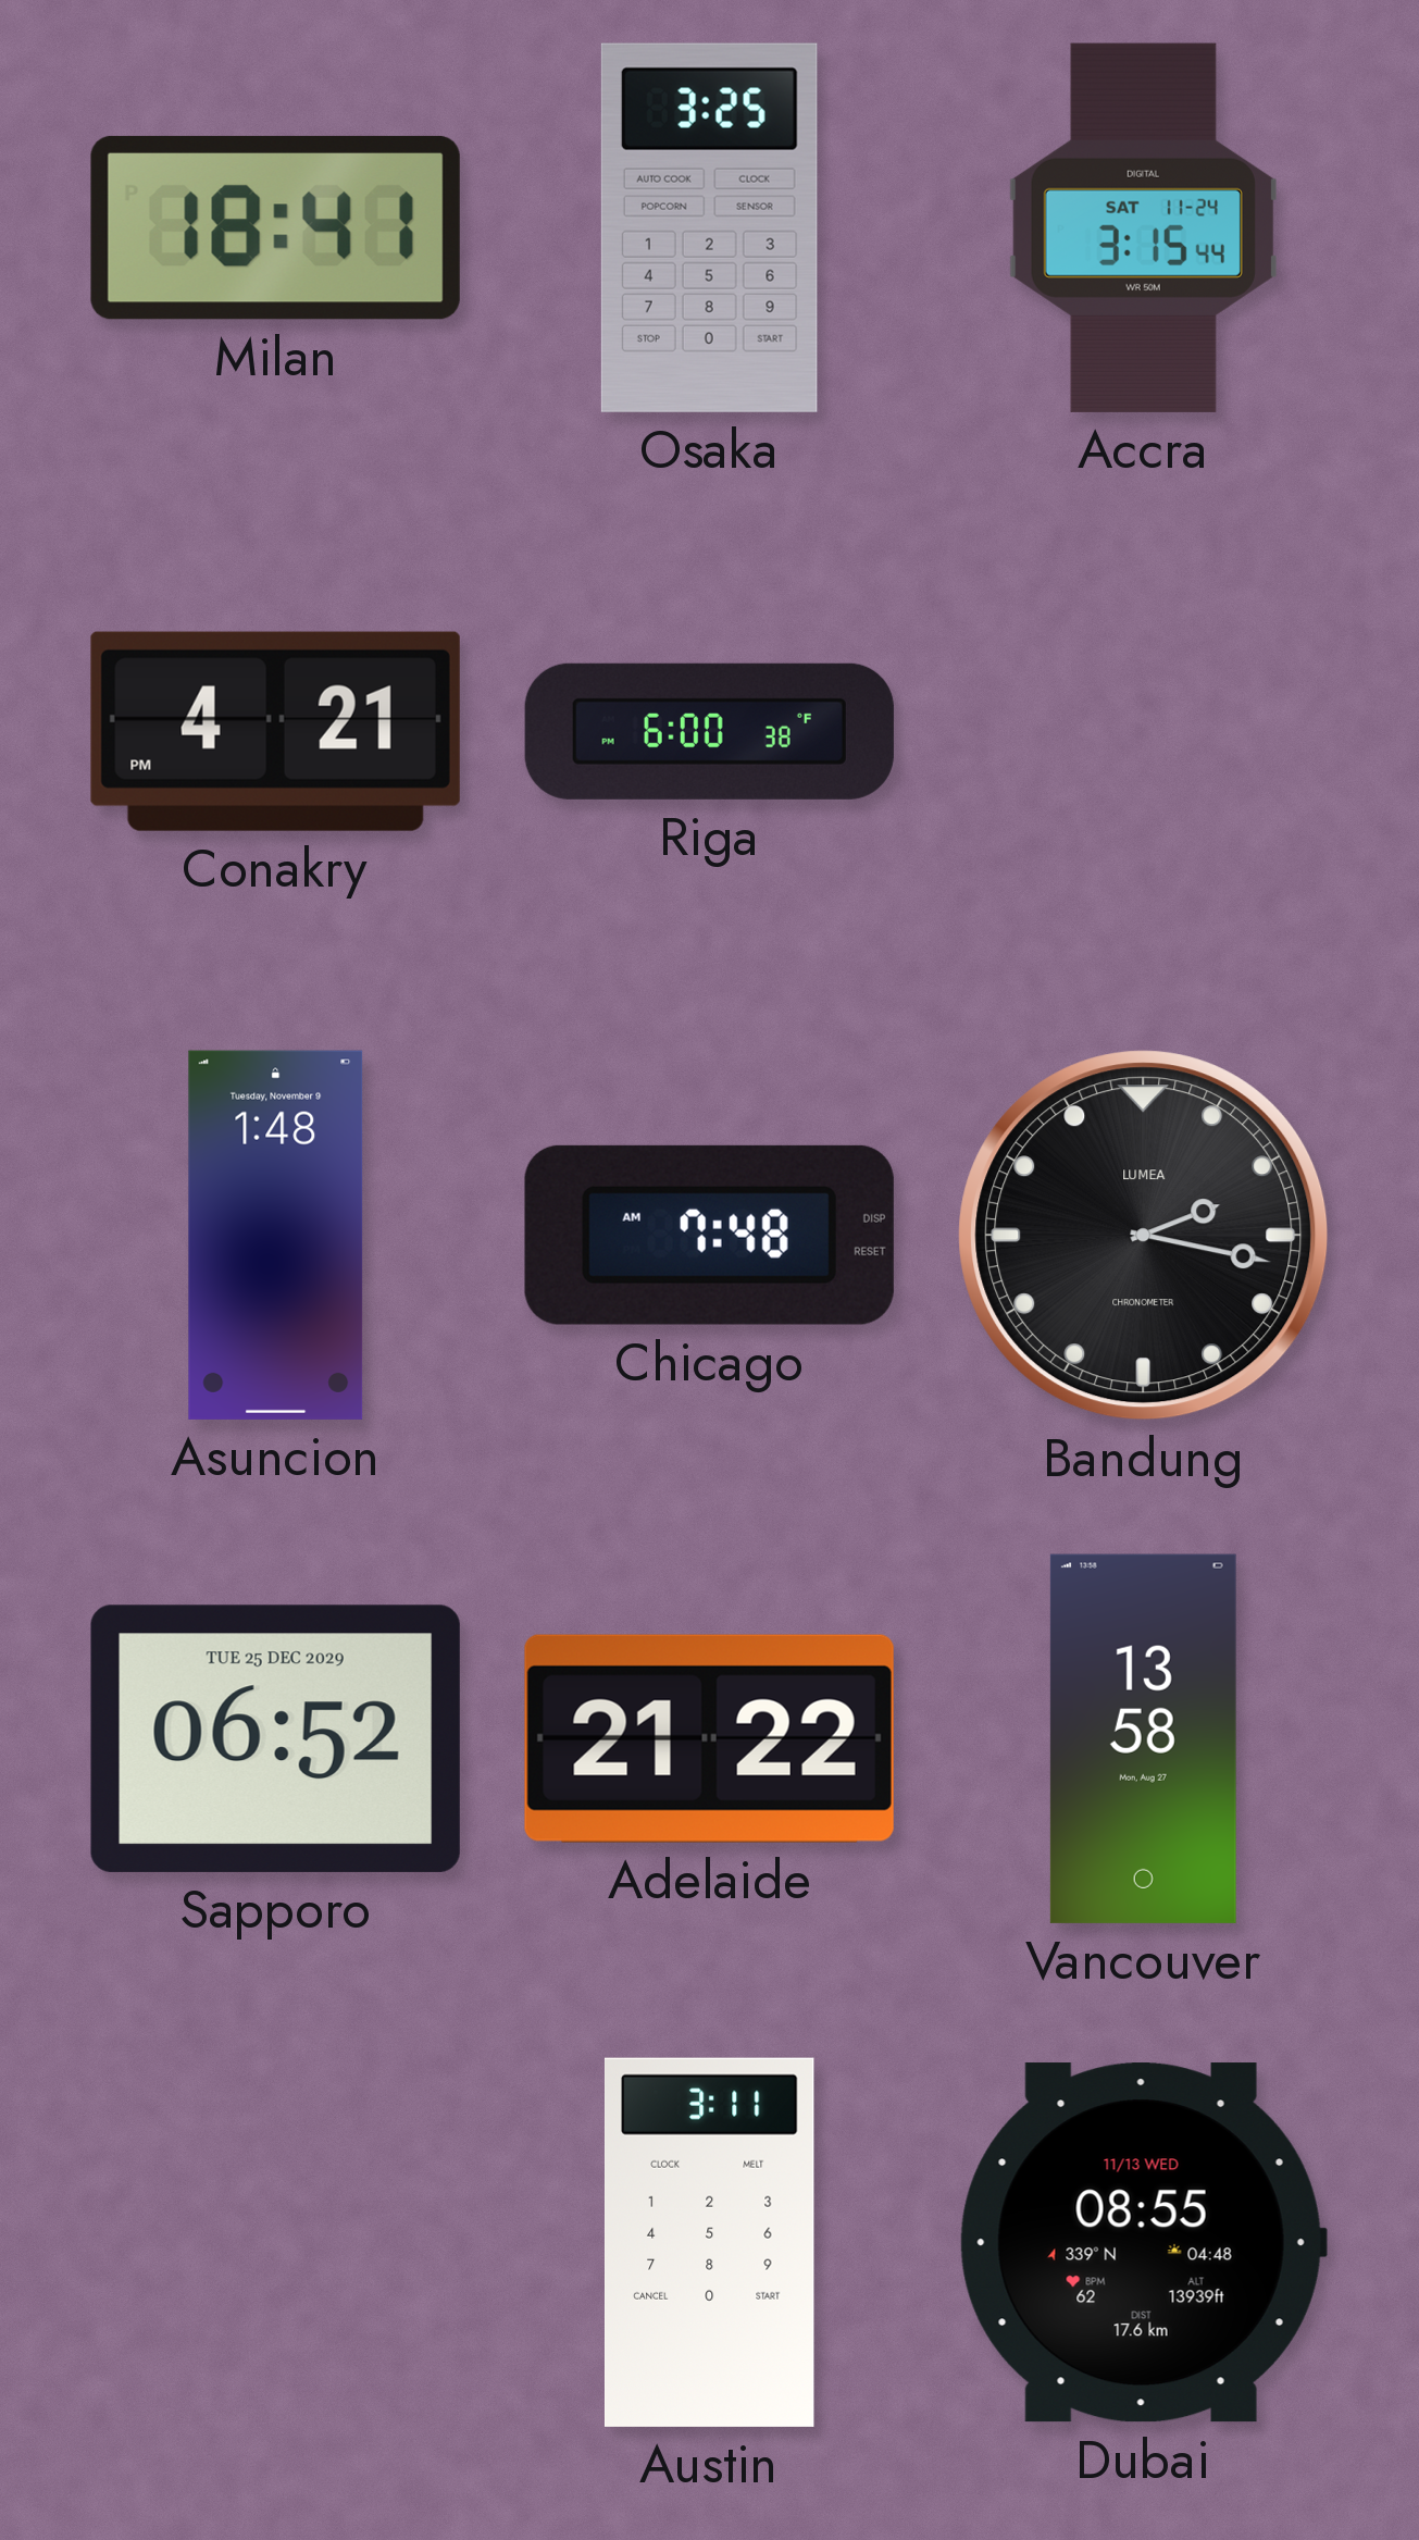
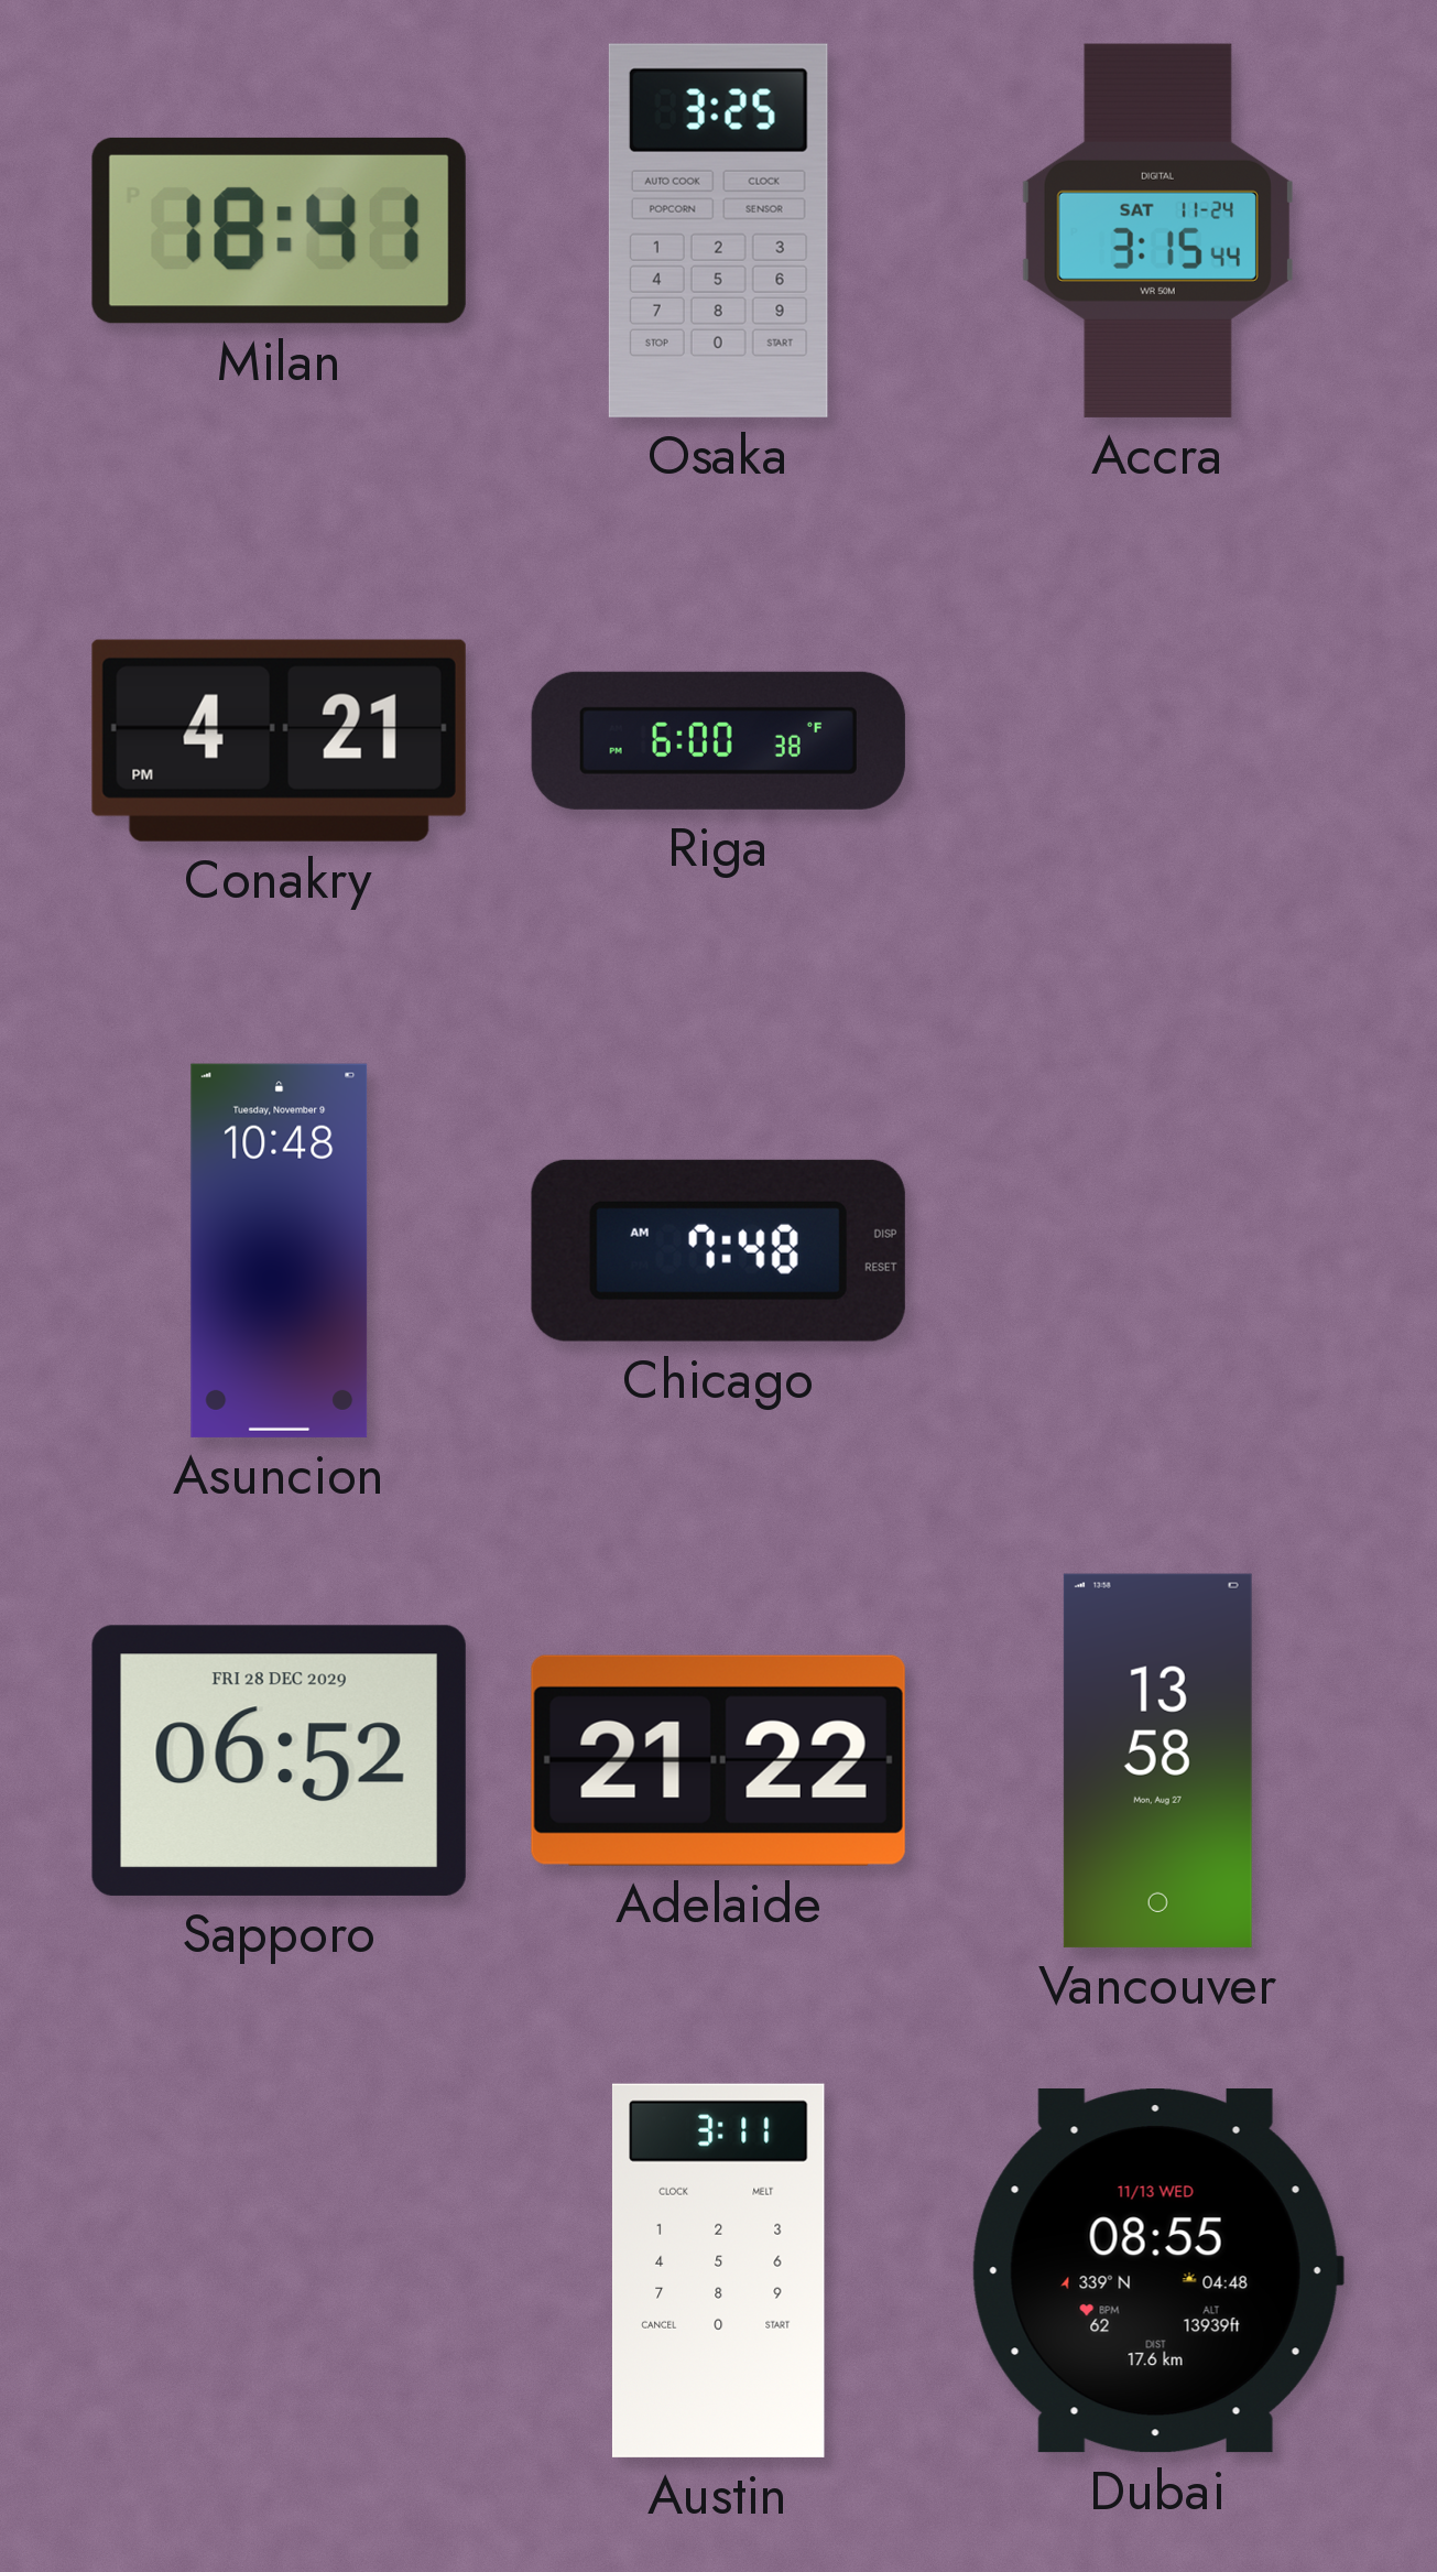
Asuncion: 1:48 -> 10:48 (280, 1250)
Bandung: 2:17 -> none (1144, 1236)
Sapporo date: TUE 25 DEC 2029 -> FRI 28 DEC 2029 (279, 1760)
